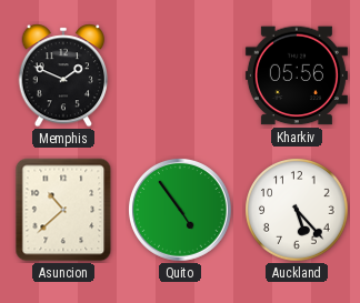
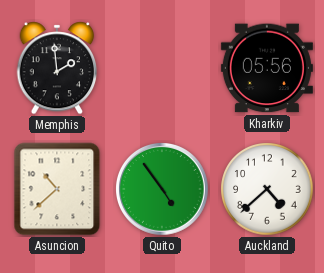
Memphis: 1:49 -> 1:59 (57, 68)
Auckland: 5:23 -> 4:38 (267, 189)
